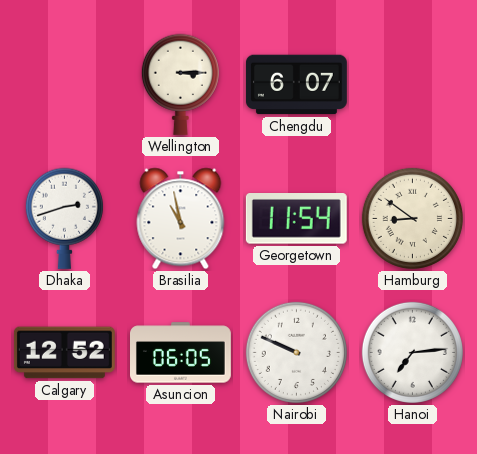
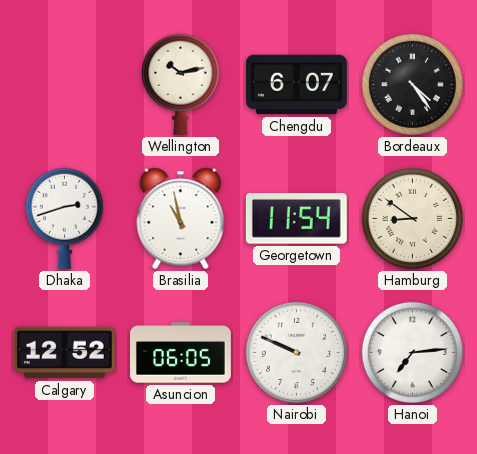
Wellington: 3:15 -> 10:13 (180, 84)
Bordeaux: none -> 4:24 (412, 84)
